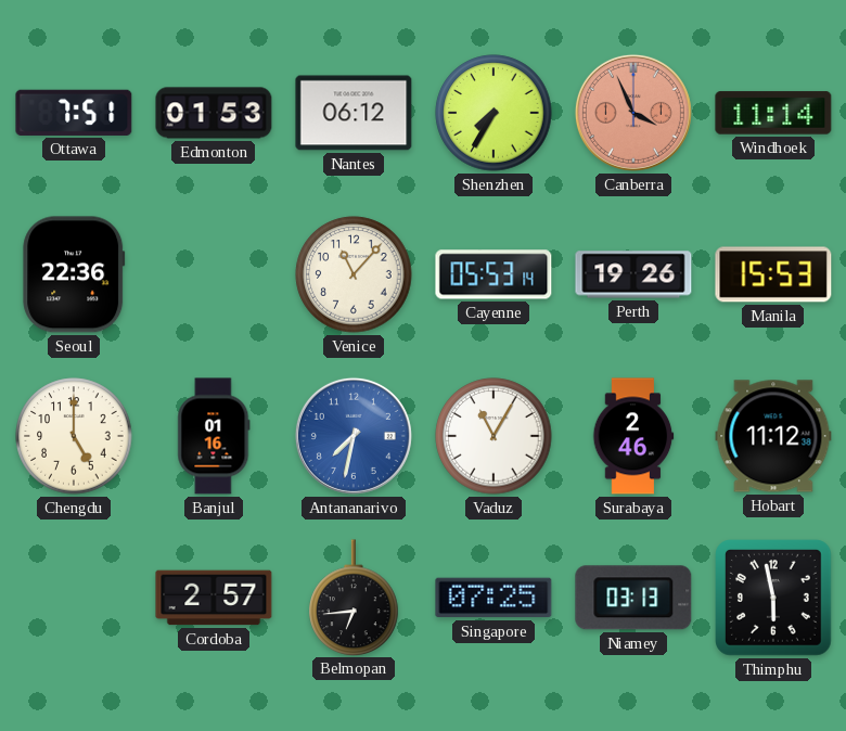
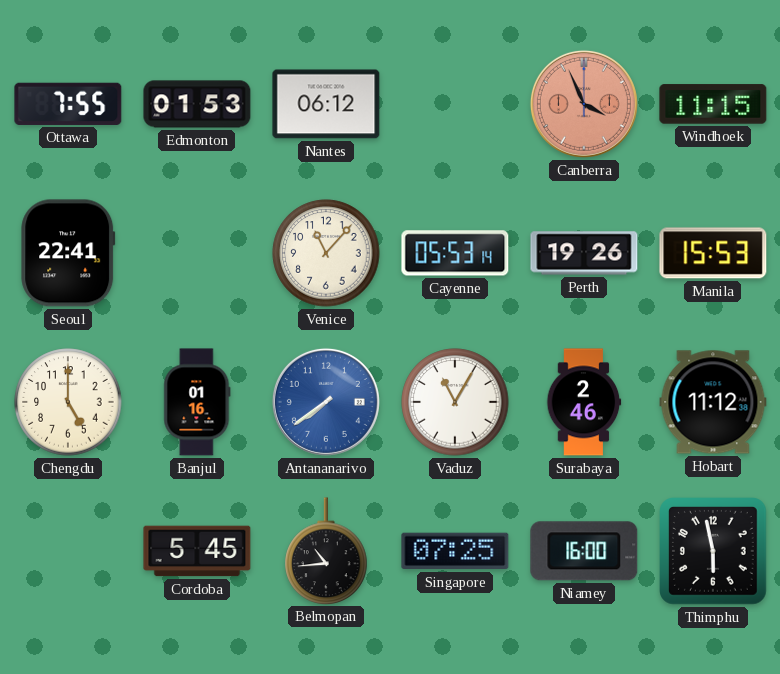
Ottawa: 7:51 -> 7:55 (68, 104)
Shenzhen: 7:35 -> none (493, 113)
Windhoek: 11:14 -> 11:15 (713, 104)
Seoul: 22:36 -> 22:41 (68, 253)
Antananarivo: 7:32 -> 7:39 (326, 402)
Cordoba: 2:57 -> 5:45 (197, 551)
Belmopan: 6:44 -> 10:44 (326, 551)
Niamey: 03:13 -> 16:00 (584, 551)
